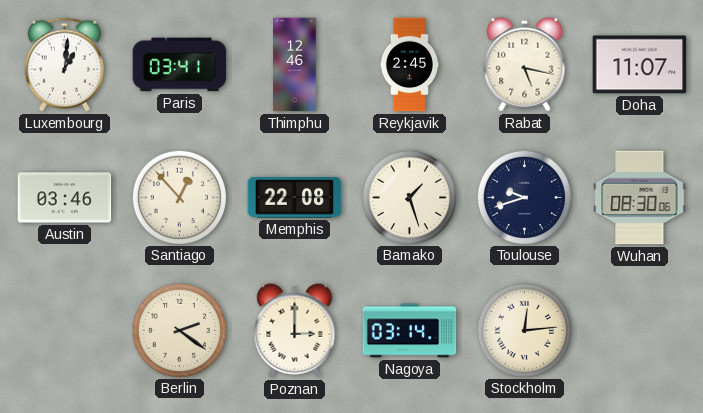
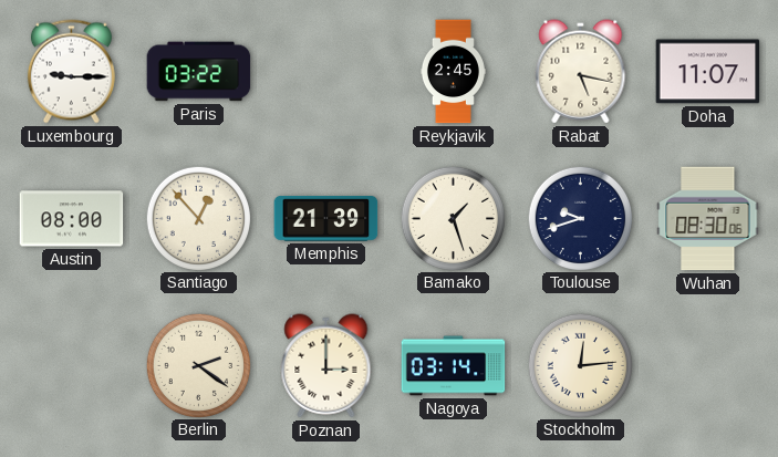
Luxembourg: 1:01 -> 9:15 (71, 72)
Paris: 03:41 -> 03:22 (199, 72)
Thimphu: 12:46 -> none (295, 65)
Austin: 03:46 -> 08:00 (72, 219)
Memphis: 22:08 -> 21:39 (326, 219)
